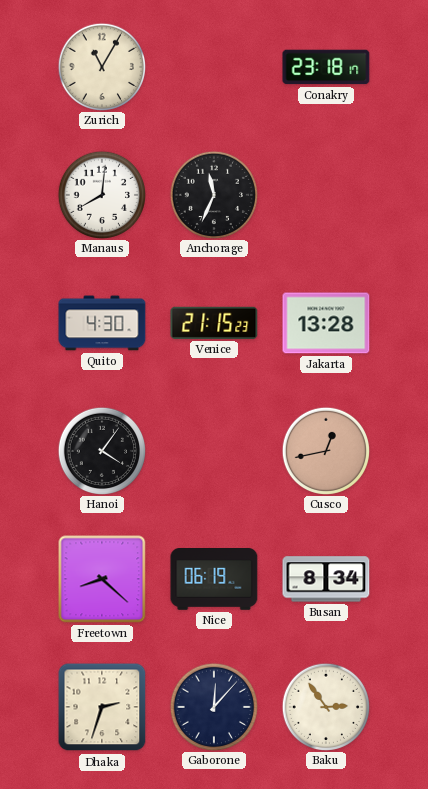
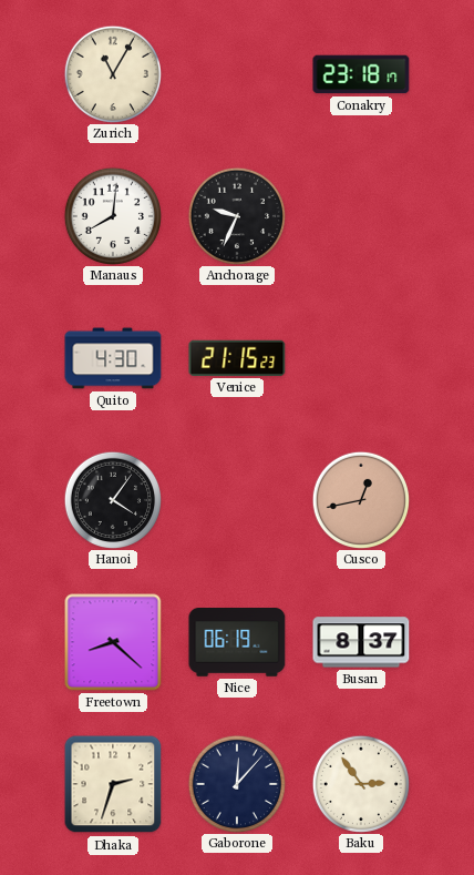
Anchorage: 11:34 -> 9:34 (236, 215)
Jakarta: 13:28 -> none (326, 323)
Busan: 8:34 -> 8:37 (361, 642)
